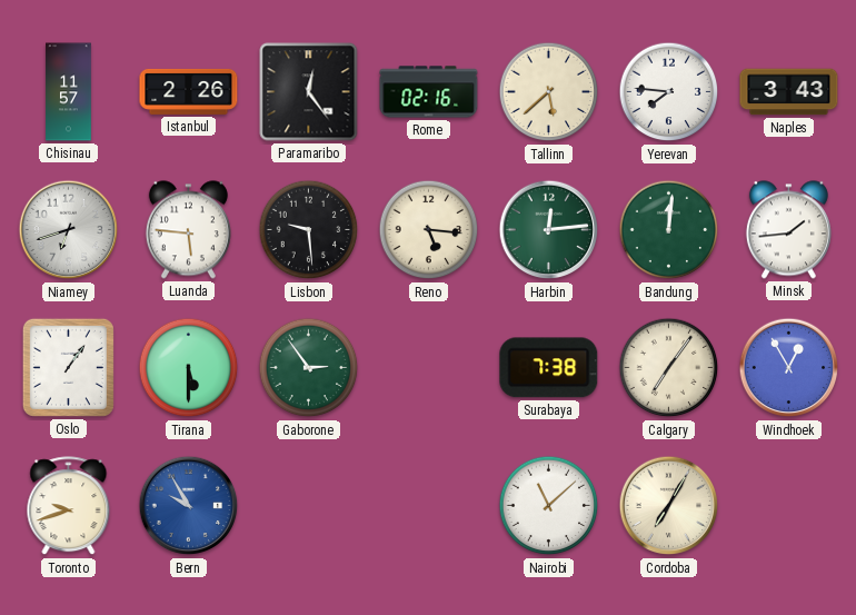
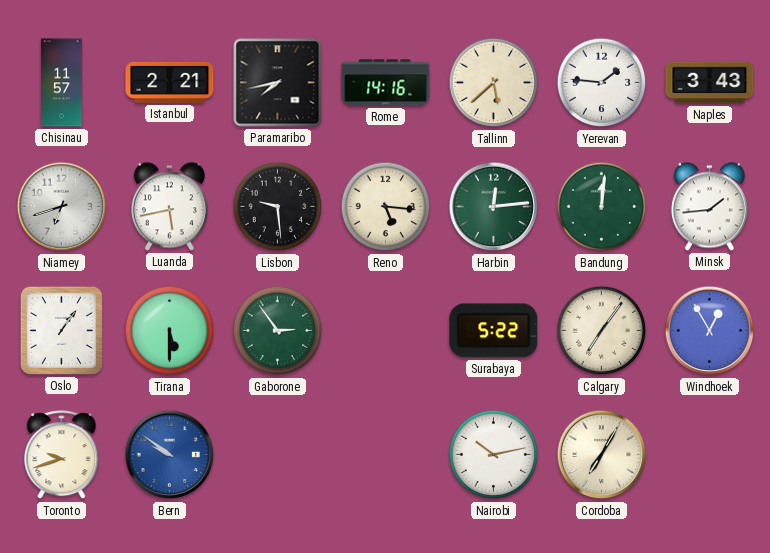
Istanbul: 2:26 -> 2:21 (170, 82)
Paramaribo: 12:24 -> 7:43 (278, 83)
Rome: 02:16 -> 14:16 (386, 83)
Yerevan: 7:46 -> 1:46 (602, 83)
Luanda: 5:46 -> 5:43 (169, 207)
Surabaya: 7:38 -> 5:22 (494, 331)
Bern: 9:55 -> 9:51 (170, 455)
Nairobi: 11:08 -> 10:13 (494, 455)
